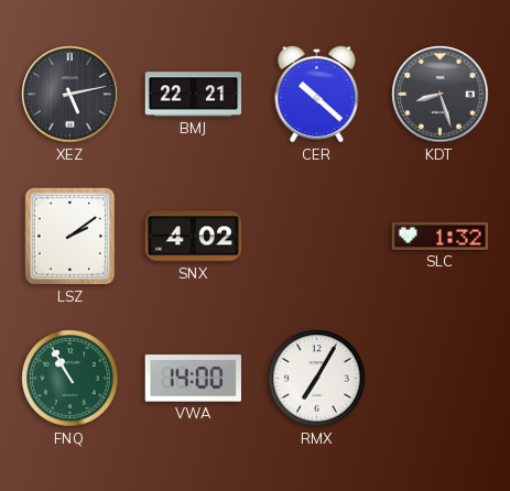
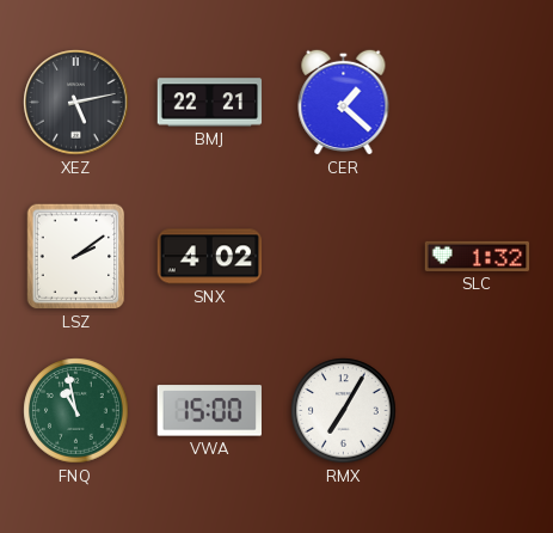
CER: 10:22 -> 1:22 (344, 102)
KDT: 8:27 -> none (441, 95)
FNQ: 10:55 -> 10:58 (76, 411)
VWA: 14:00 -> 15:00 (209, 411)
